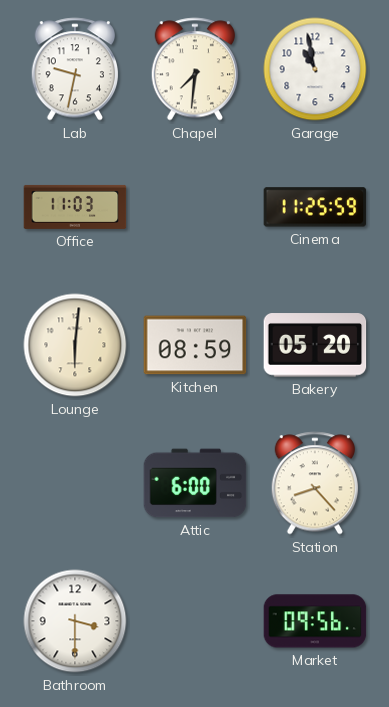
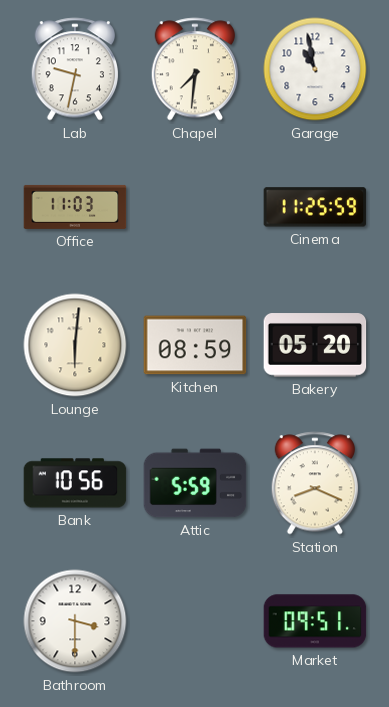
Bank: none -> 10:56 (75, 483)
Attic: 6:00 -> 5:59 (195, 483)
Station: 8:23 -> 8:19 (315, 483)
Market: 09:56 -> 09:51 (315, 621)
